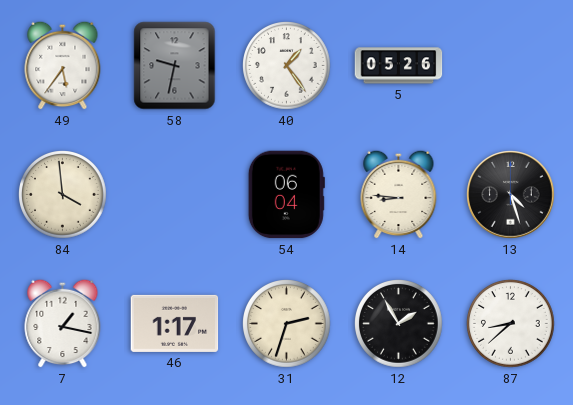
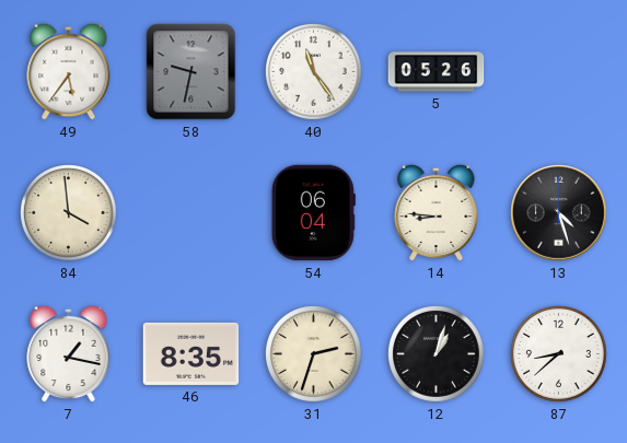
40: 1:24 -> 11:24 (314, 72)
46: 1:17 -> 8:35 (191, 353)
12: 1:55 -> 1:03 (437, 354)
